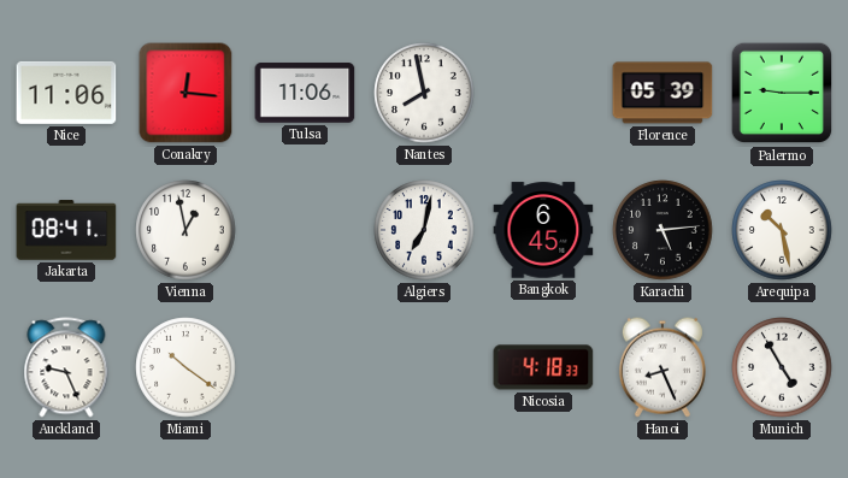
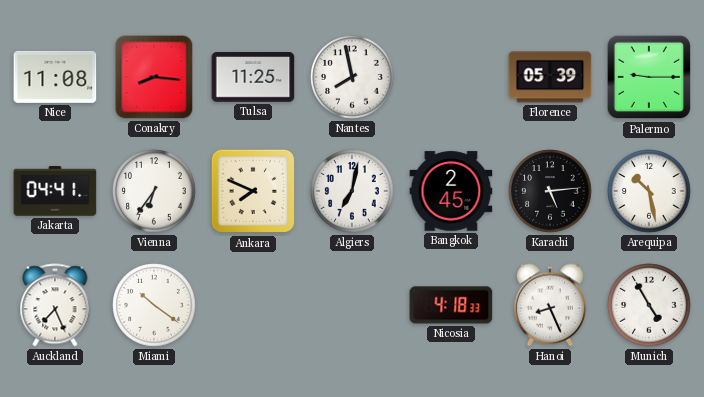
Nice: 11:06 -> 11:08 (55, 77)
Conakry: 12:16 -> 8:16 (154, 77)
Tulsa: 11:06 -> 11:25 (253, 77)
Jakarta: 08:41 -> 04:41 (55, 191)
Vienna: 12:58 -> 6:36 (154, 191)
Ankara: none -> 7:49 (253, 191)
Bangkok: 6:45 -> 2:45 (451, 191)
Auckland: 9:26 -> 7:26 (55, 305)
